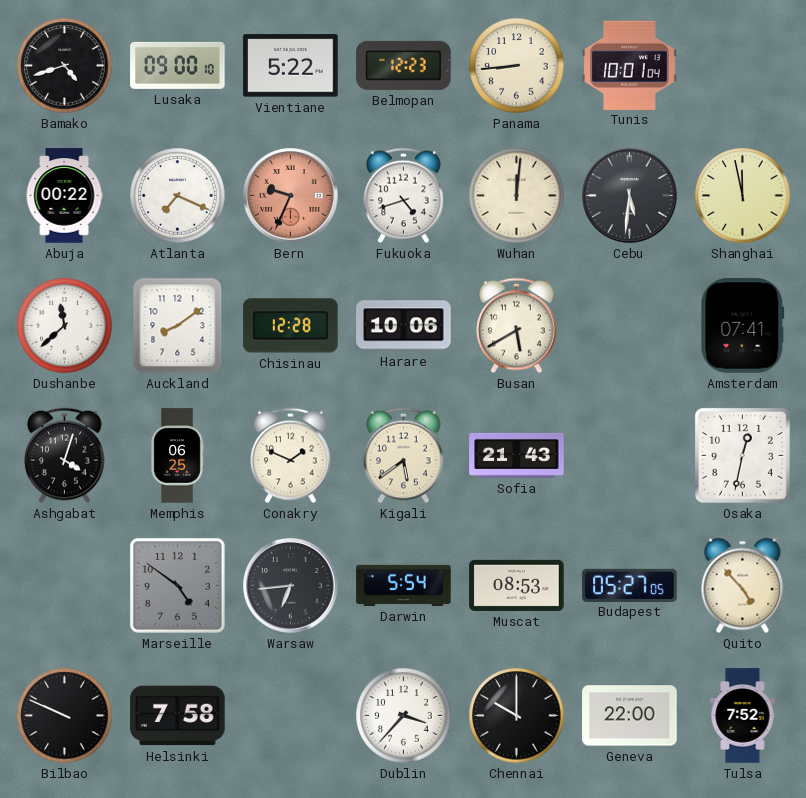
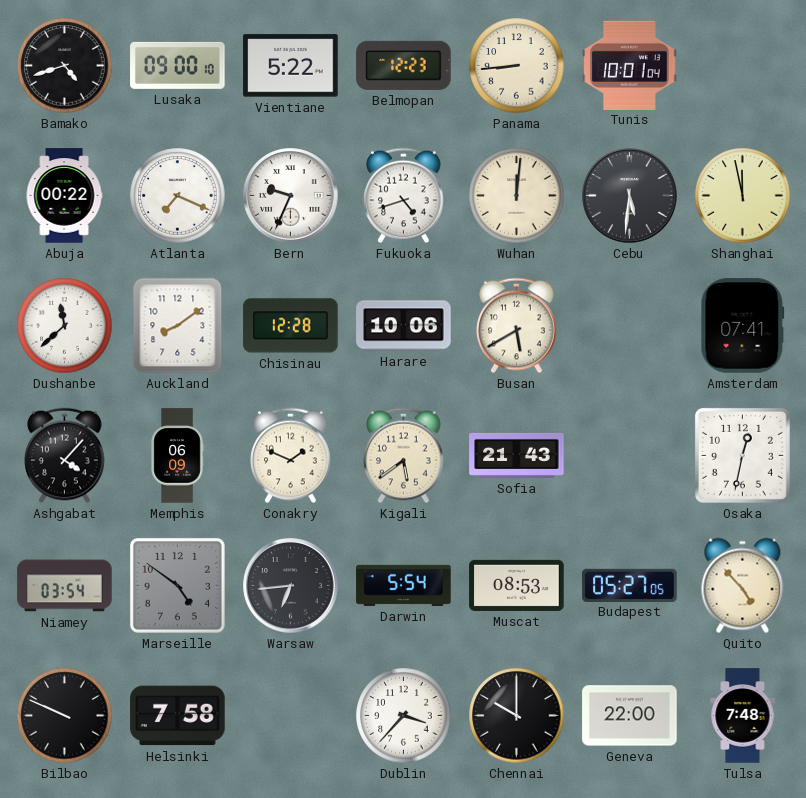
Bern dial: salmon -> white (291, 196)
Ashgabat: 4:03 -> 4:07 (65, 456)
Memphis: 06:25 -> 06:09 (177, 456)
Niamey: none -> 03:54 (65, 586)
Tulsa: 7:52 -> 7:48 (743, 716)
